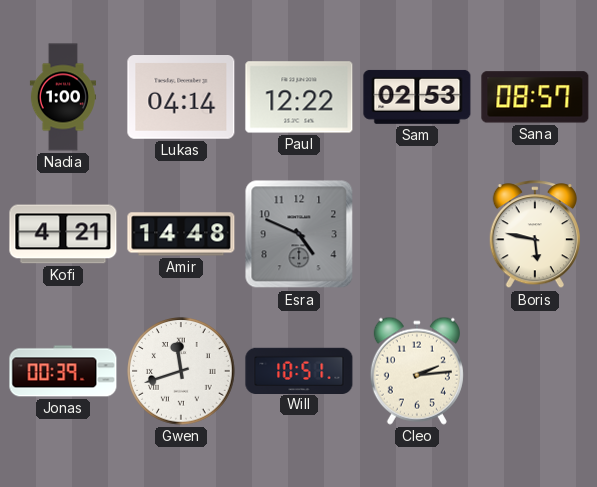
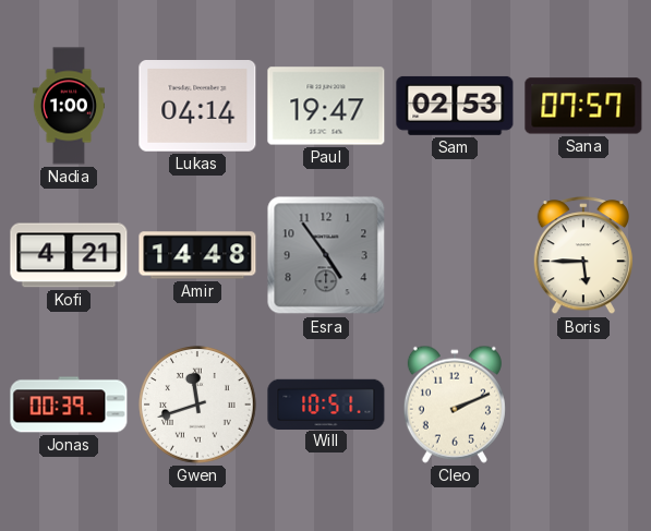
Paul: 12:22 -> 19:47 (326, 106)
Sana: 08:57 -> 07:57 (583, 106)
Esra: 4:49 -> 4:54 (326, 255)
Boris: 5:47 -> 5:45 (583, 256)
Cleo: 2:14 -> 2:11 (455, 405)
